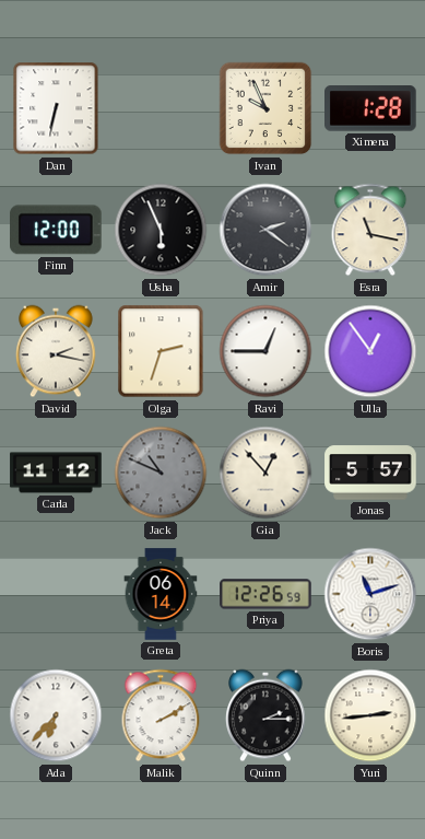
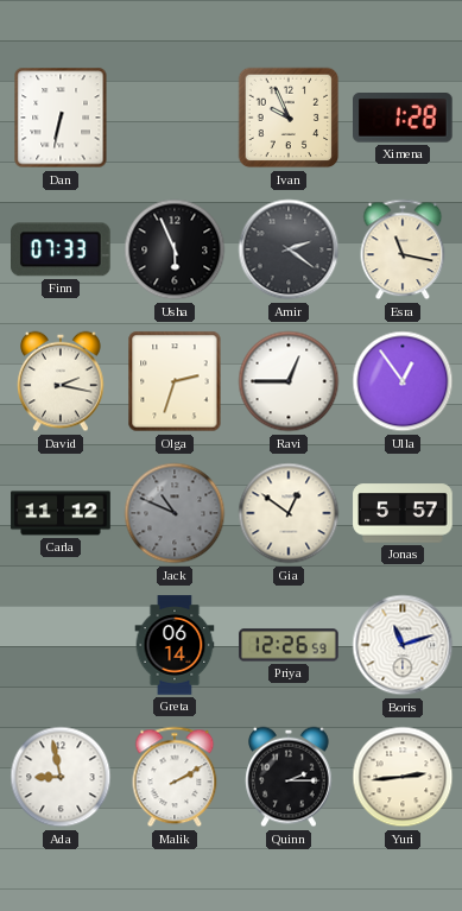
Finn: 12:00 -> 07:33 (62, 249)
Gia: 12:53 -> 12:51 (289, 513)
Ada: 6:37 -> 8:58 (61, 777)
